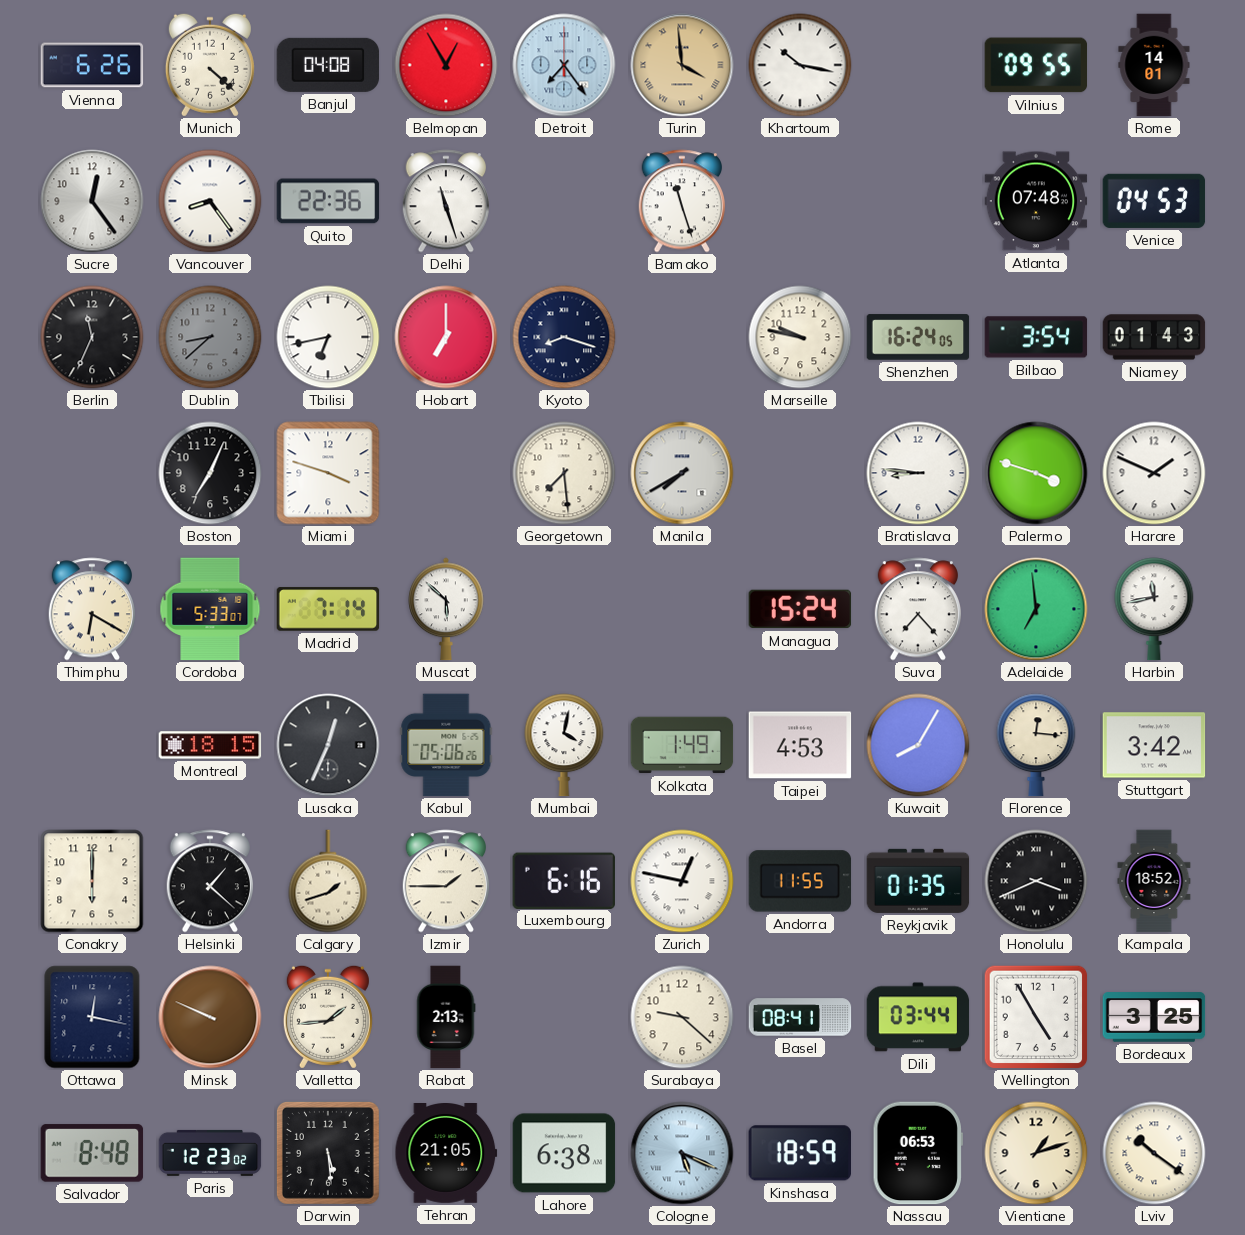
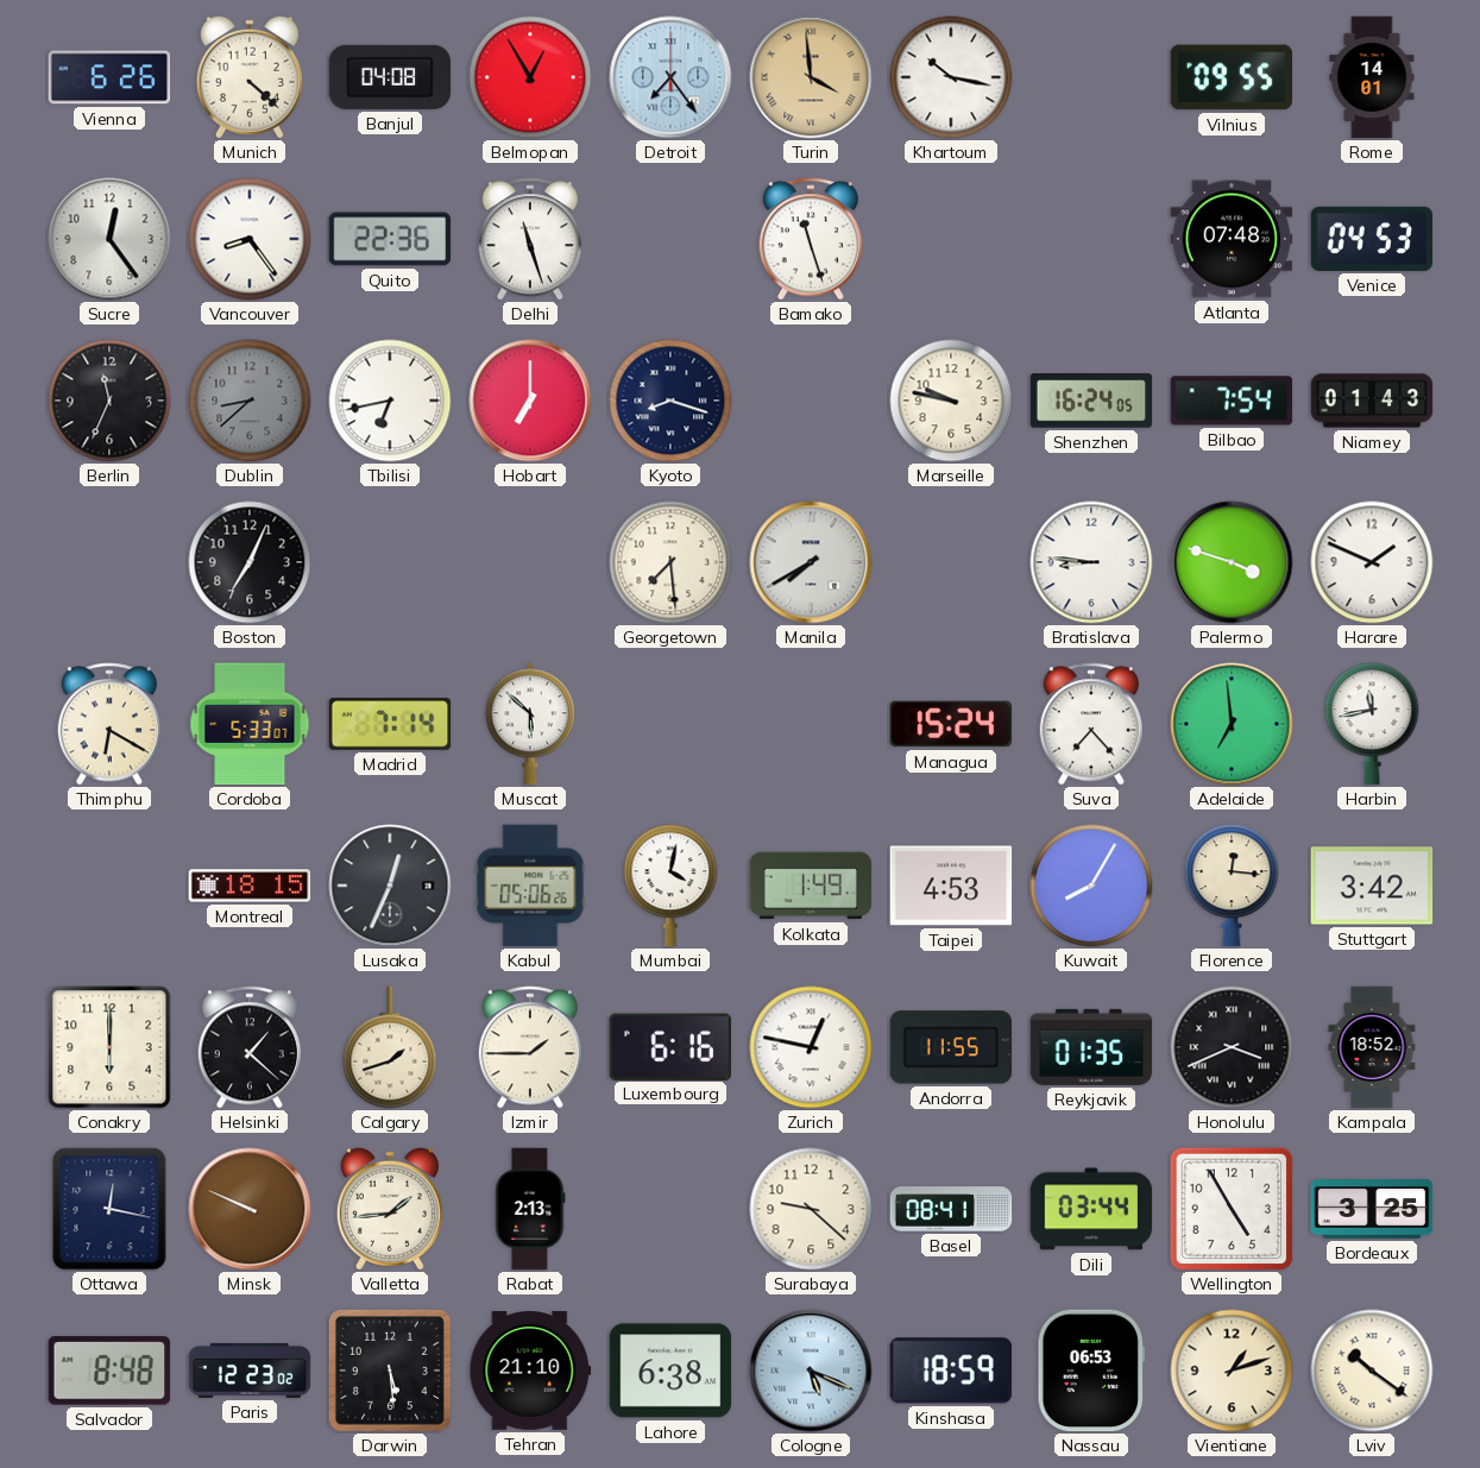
Bilbao: 3:54 -> 7:54 (1232, 401)
Miami: 3:48 -> none (328, 473)
Tehran: 21:05 -> 21:10 (530, 1372)
